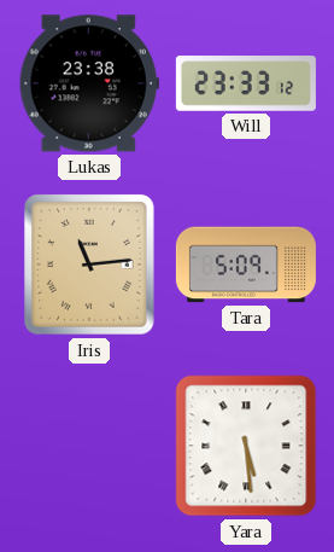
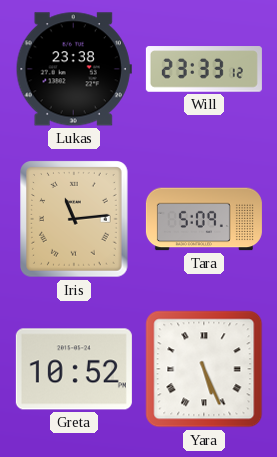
Greta: none -> 10:52 (74, 369)
Yara: 5:29 -> 5:26 (204, 369)
